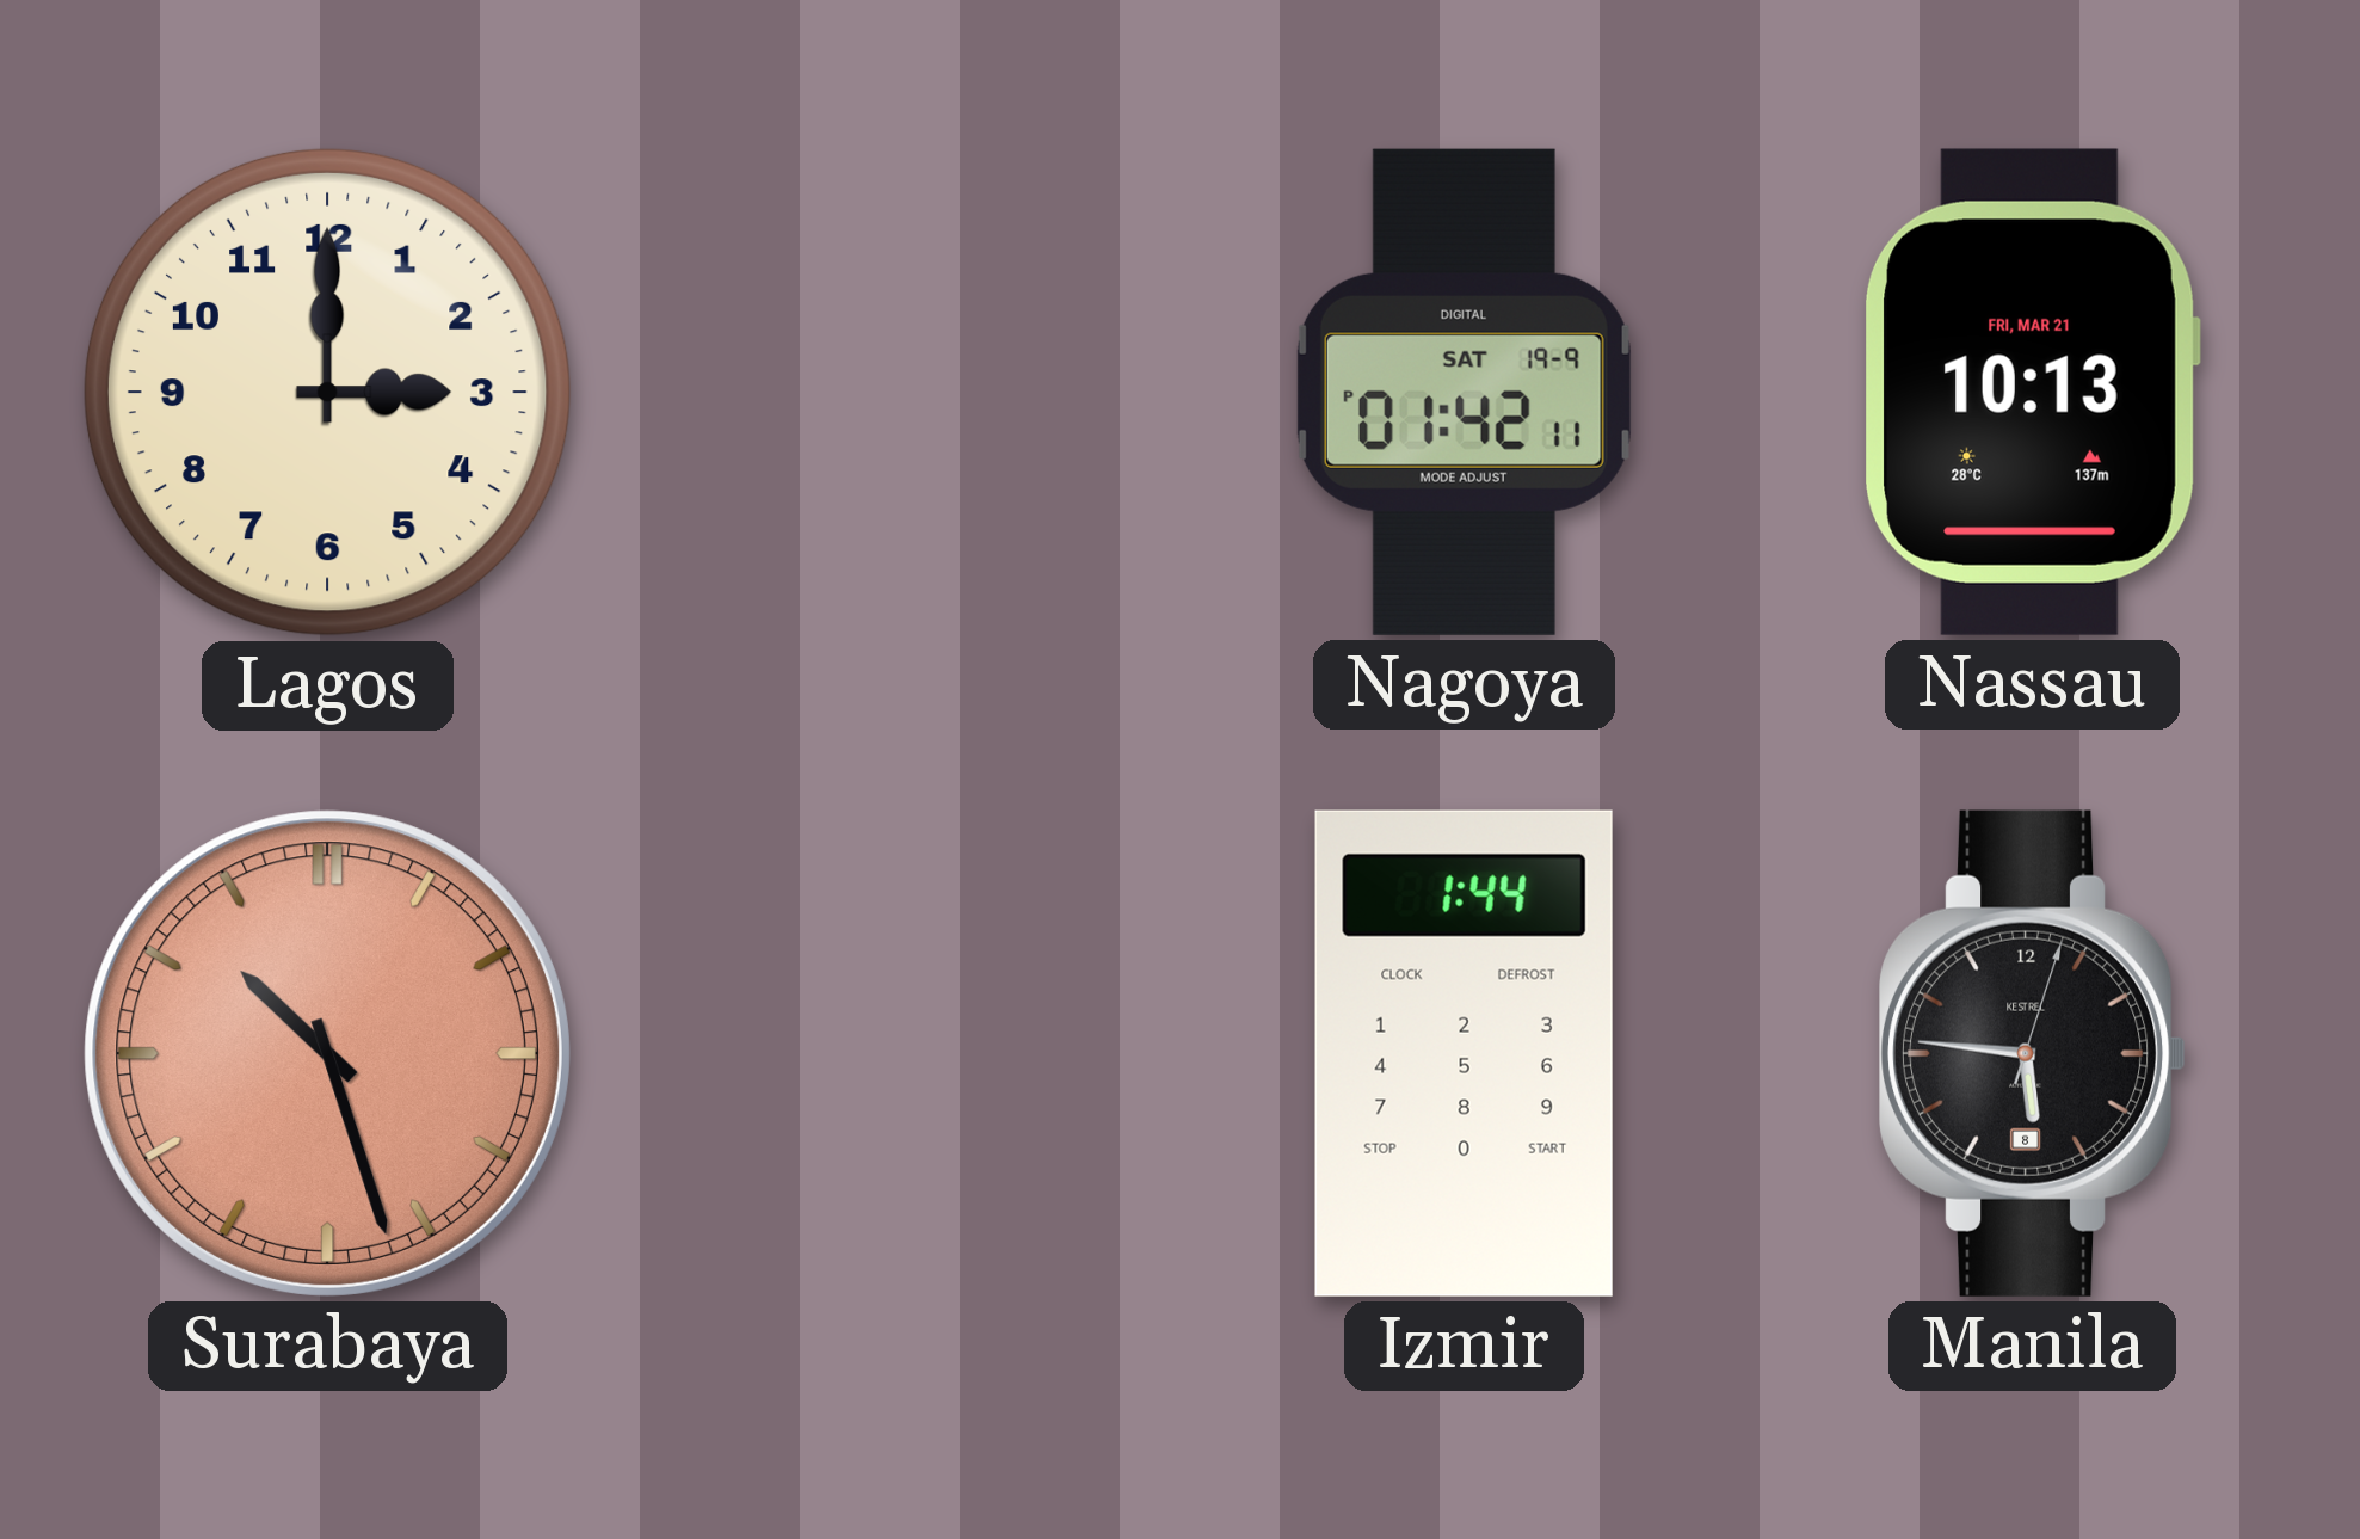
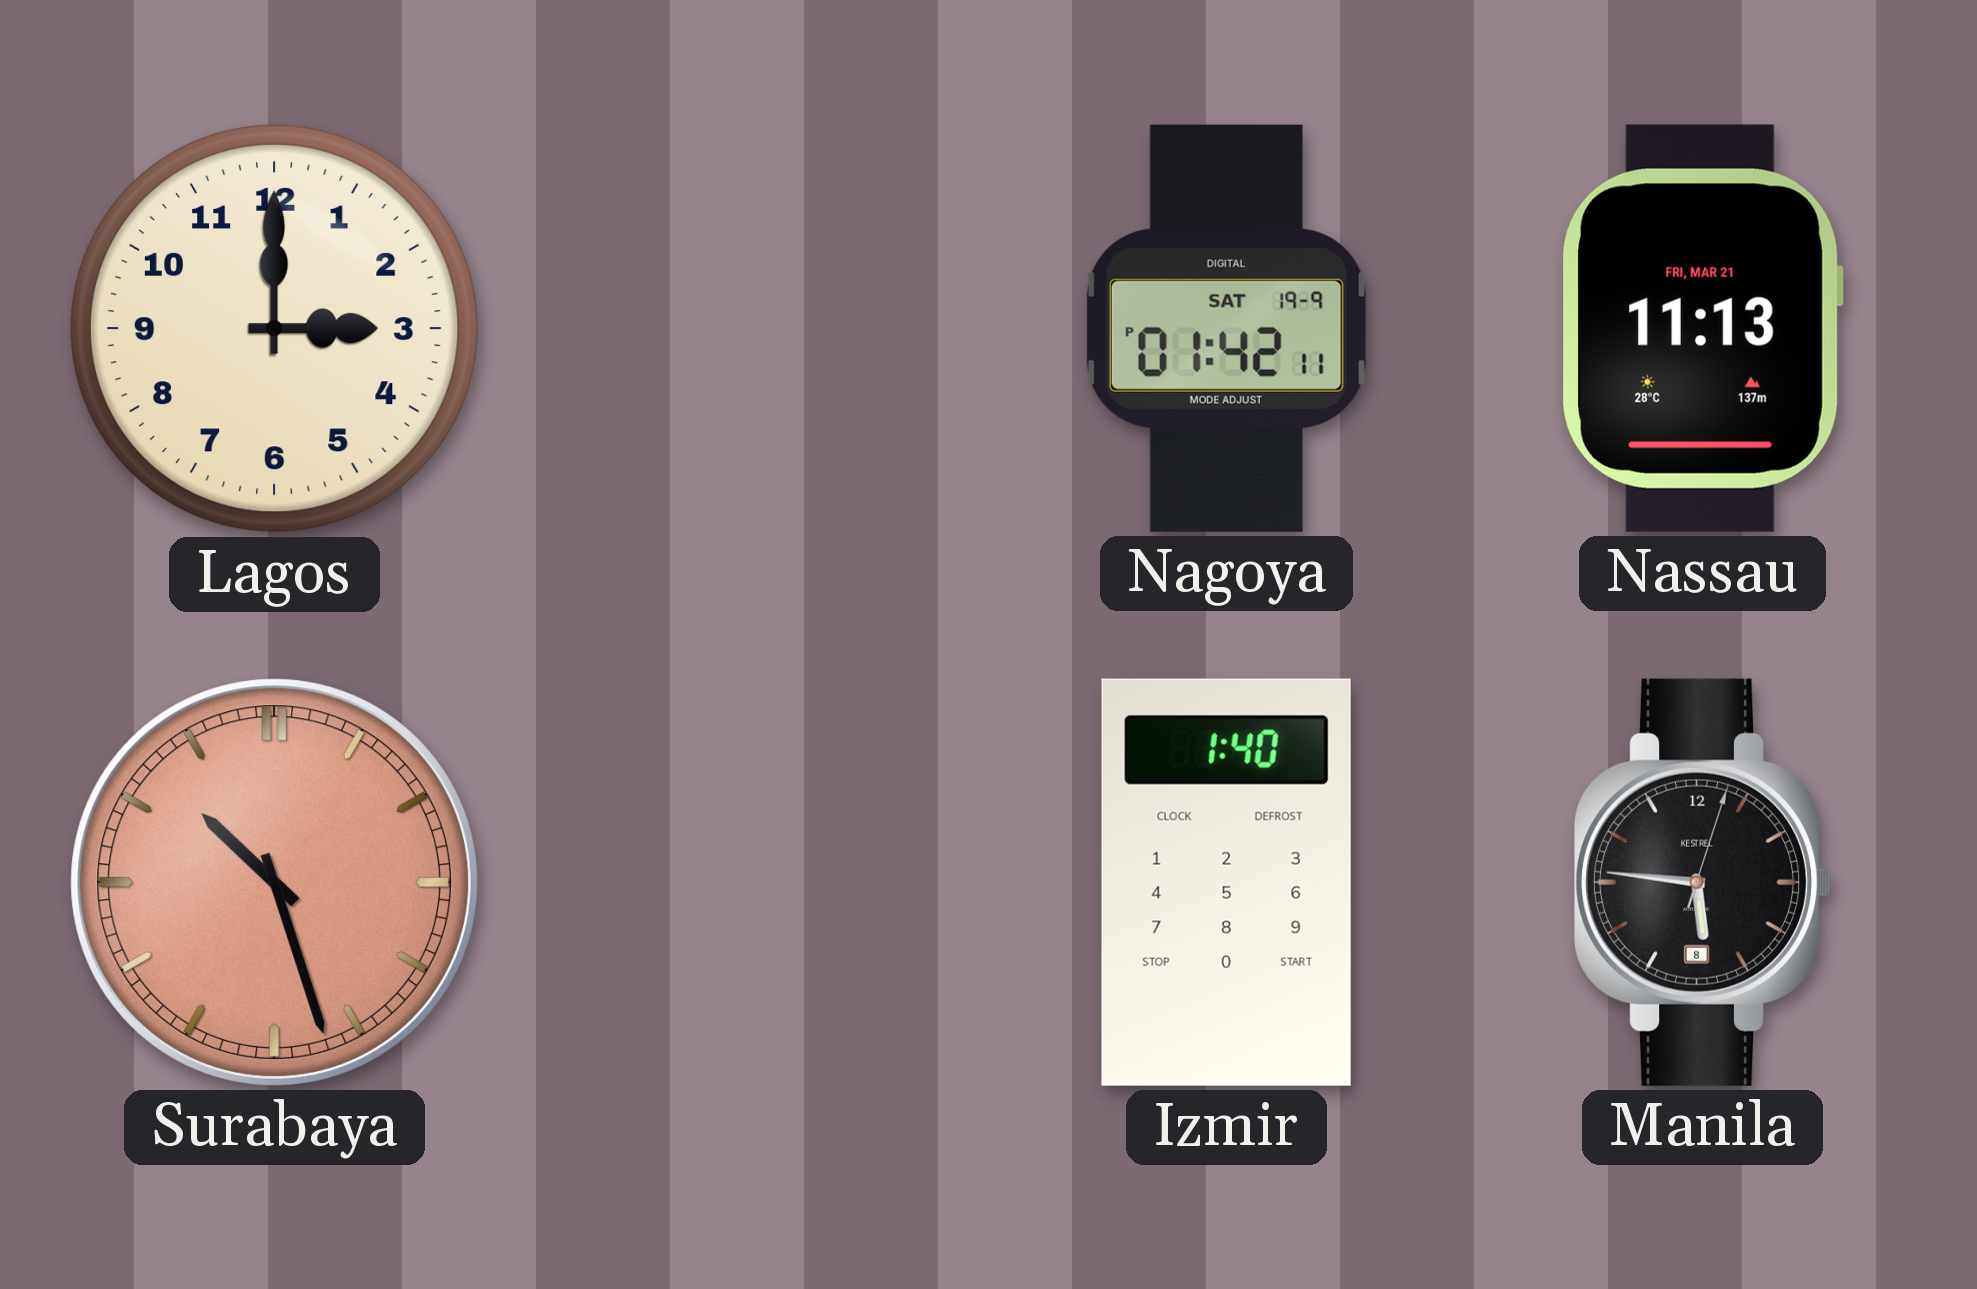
Nassau: 10:13 -> 11:13 (1702, 328)
Izmir: 1:44 -> 1:40 (1226, 882)
